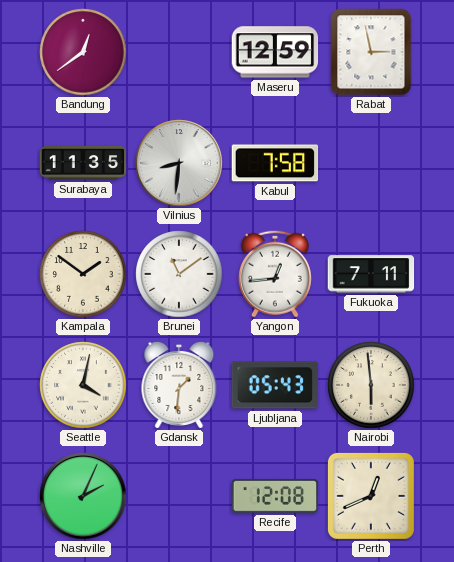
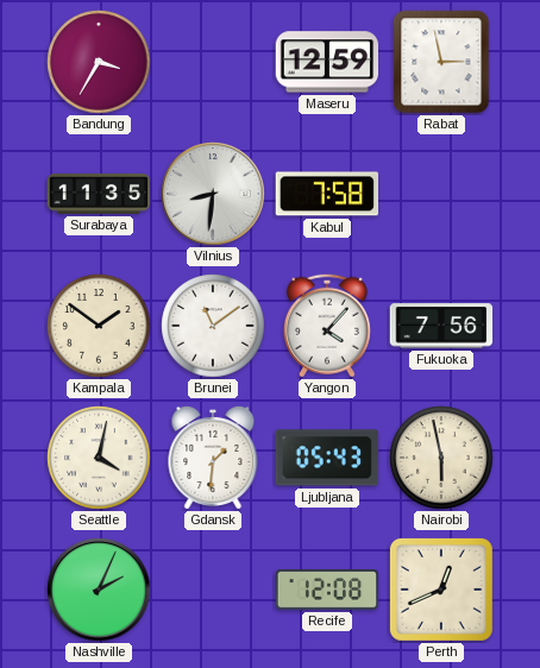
Bandung: 12:39 -> 3:35 (99, 62)
Yangon: 12:44 -> 4:07 (327, 326)
Fukuoka: 7:11 -> 7:56 (441, 326)
Nairobi: 5:59 -> 5:58 (441, 458)
